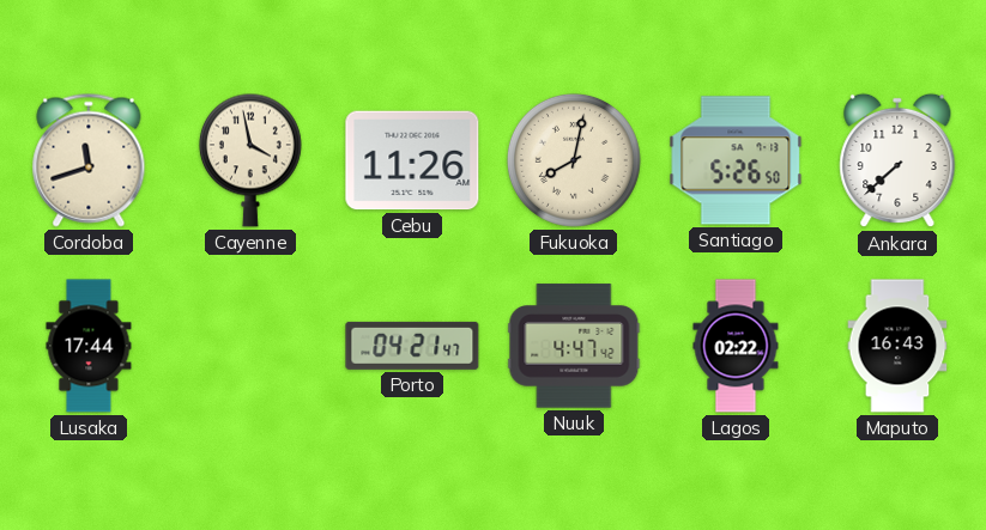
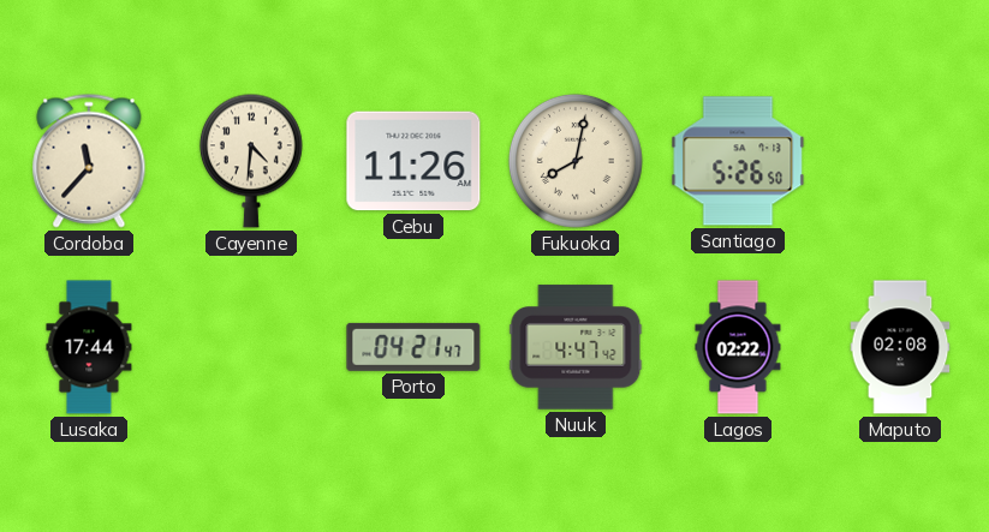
Cordoba: 11:42 -> 11:37 (89, 161)
Cayenne: 3:58 -> 4:31 (251, 161)
Ankara: 7:38 -> none (897, 160)
Maputo: 16:43 -> 02:08 (900, 347)
